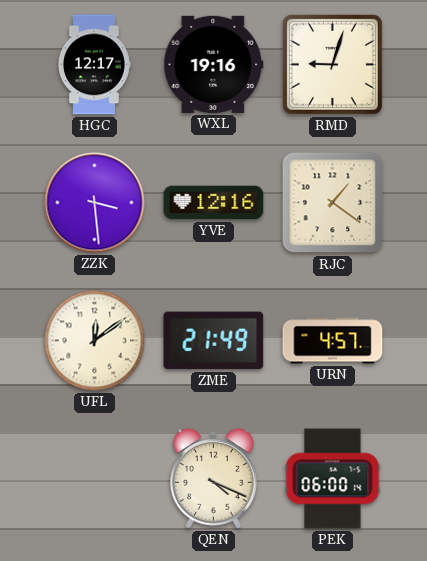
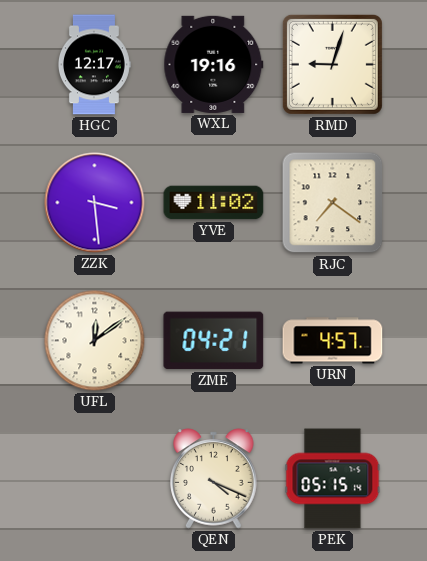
YVE: 12:16 -> 11:02 (214, 203)
RJC: 1:21 -> 7:21 (333, 203)
ZME: 21:49 -> 04:21 (214, 341)
PEK: 06:00 -> 05:15 (333, 479)
